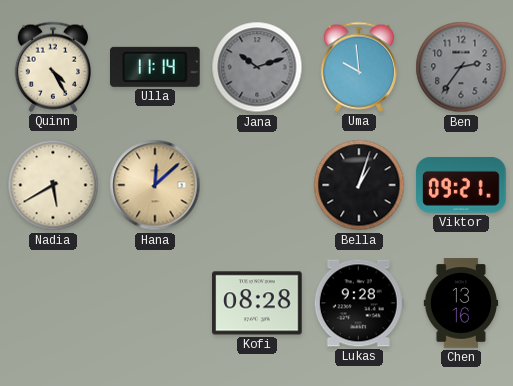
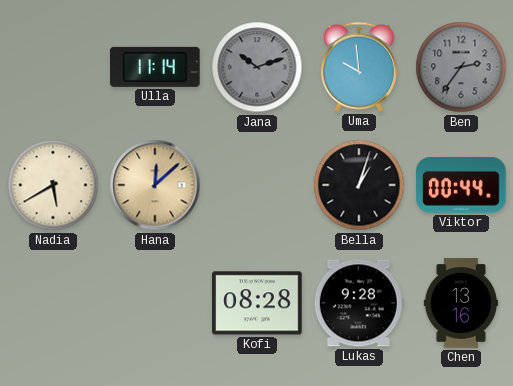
Quinn: 4:25 -> none (53, 67)
Viktor: 09:21 -> 00:44 (461, 186)
